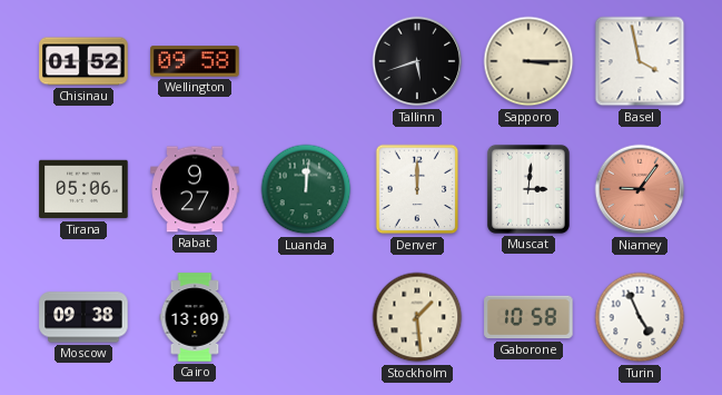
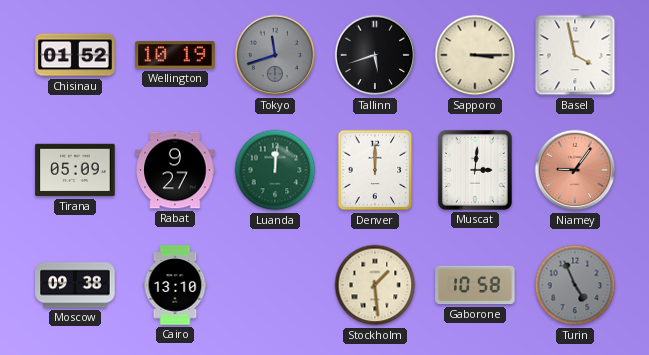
Wellington: 09:58 -> 10:19 (175, 55)
Tokyo: none -> 11:42 (275, 55)
Tirana: 05:06 -> 05:09 (75, 170)
Cairo: 13:09 -> 13:10 (175, 285)
Turin dial: white -> grey (575, 285)
